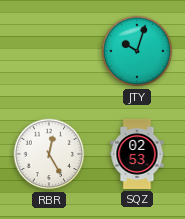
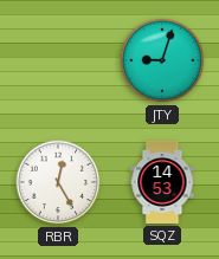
JTY: 10:03 -> 9:03 (162, 60)
SQZ: 02:53 -> 14:53 (162, 182)
